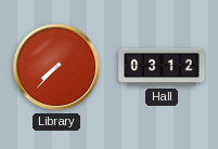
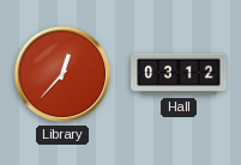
Library: 7:37 -> 12:37 (62, 74)
